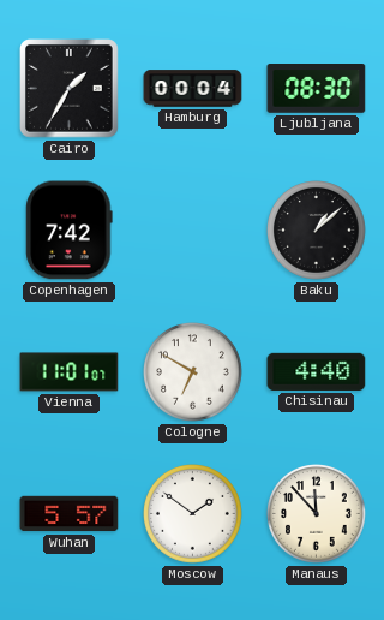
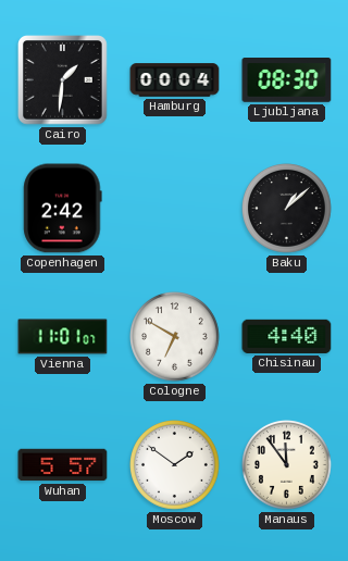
Cairo: 1:35 -> 1:31 (63, 80)
Copenhagen: 7:42 -> 2:42 (63, 209)
Manaus: 11:53 -> 11:54 (287, 465)
